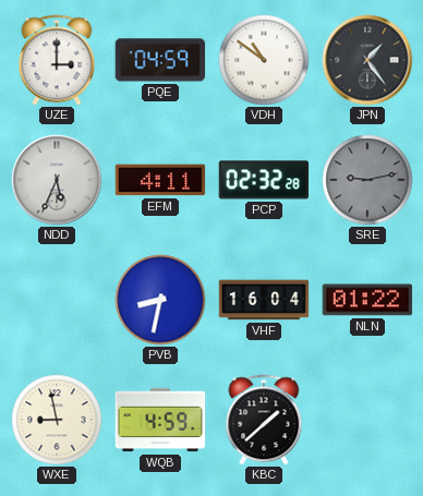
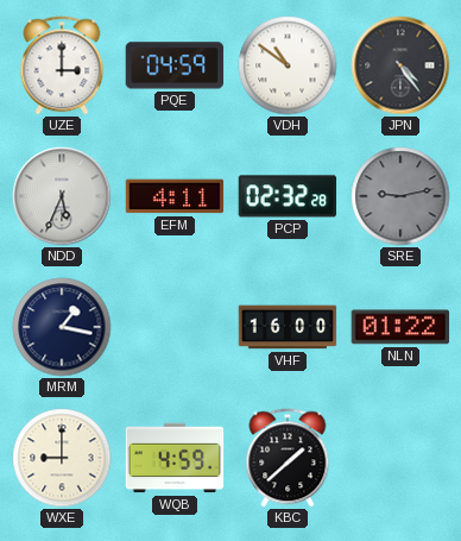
JPN: 1:24 -> 4:24 (400, 65)
MRM: none -> 1:17 (62, 327)
PVB: 8:32 -> none (160, 300)
VHF: 16:04 -> 16:00 (288, 327)
WXE: 8:58 -> 9:00 (62, 458)
